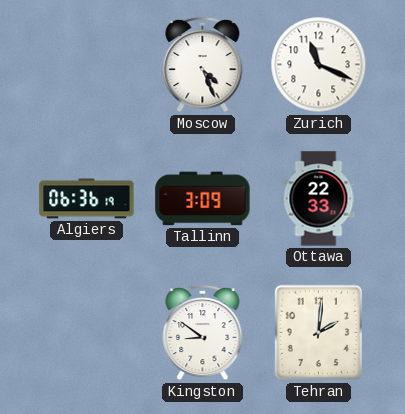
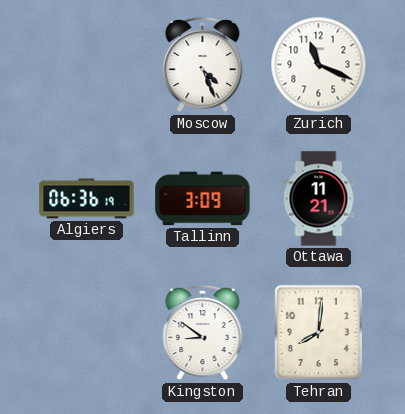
Ottawa: 22:33 -> 11:21 (319, 199)
Tehran: 2:01 -> 8:01 (318, 333)
